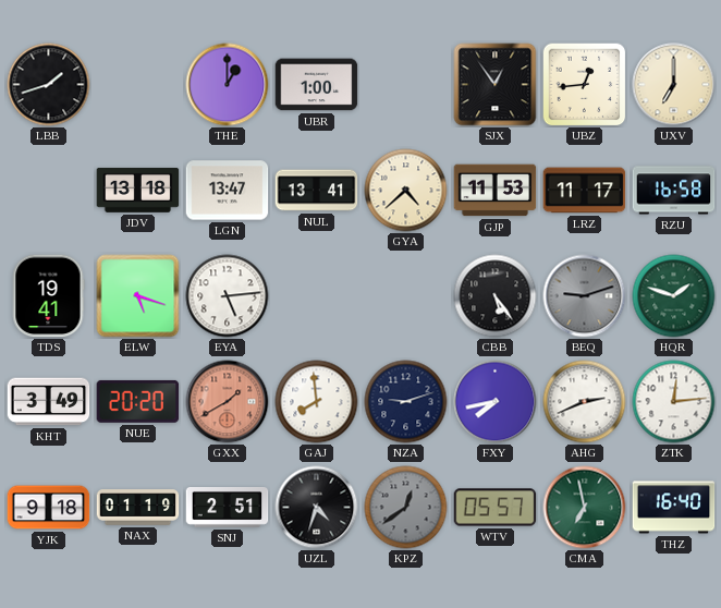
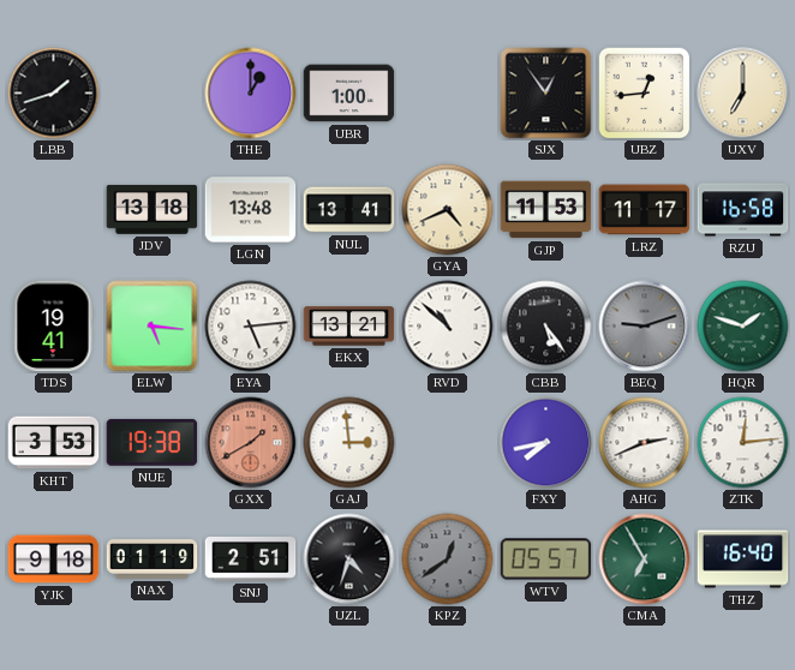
LGN: 13:47 -> 13:48 (251, 210)
GYA: 4:38 -> 4:41 (448, 210)
ELW: 5:18 -> 5:16 (153, 327)
EKX: none -> 13:21 (349, 327)
RVD: none -> 10:52 (448, 327)
KHT: 3:49 -> 3:53 (54, 443)
NUE: 20:20 -> 19:38 (153, 442)
GAJ: 7:59 -> 2:59 (349, 443)
NZA: 9:12 -> none (406, 402)
CMA: 6:58 -> 6:55 (645, 560)
